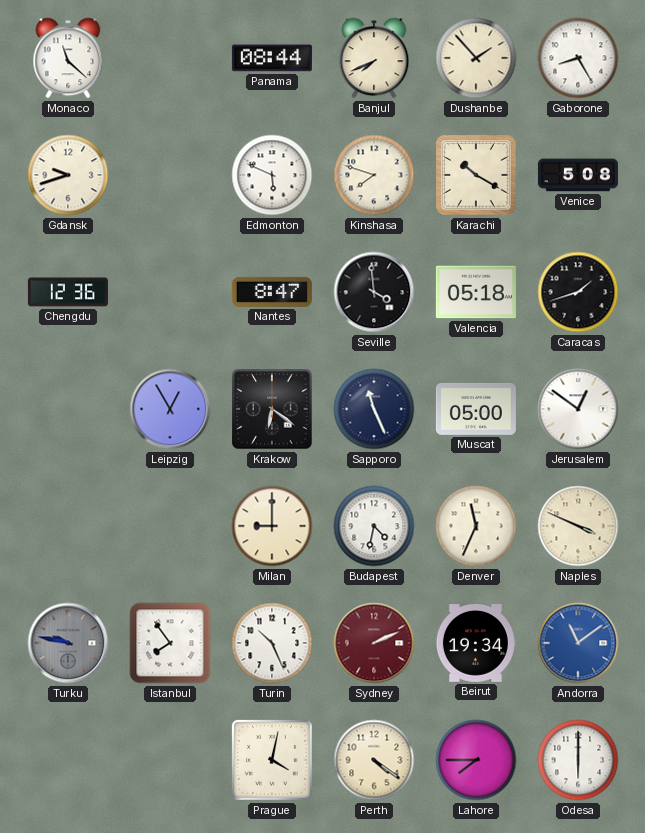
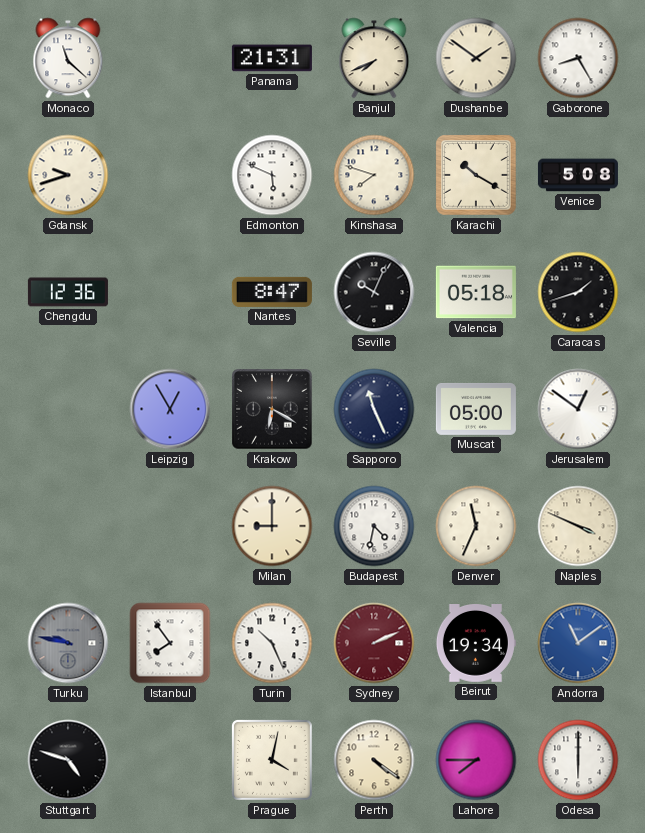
Panama: 08:44 -> 21:31 (272, 58)
Dushanbe: 1:53 -> 1:51 (476, 58)
Seville: 3:59 -> 10:04 (374, 292)
Krakow: 6:21 -> 6:20 (272, 409)
Stuttgart: none -> 4:48 (68, 760)
